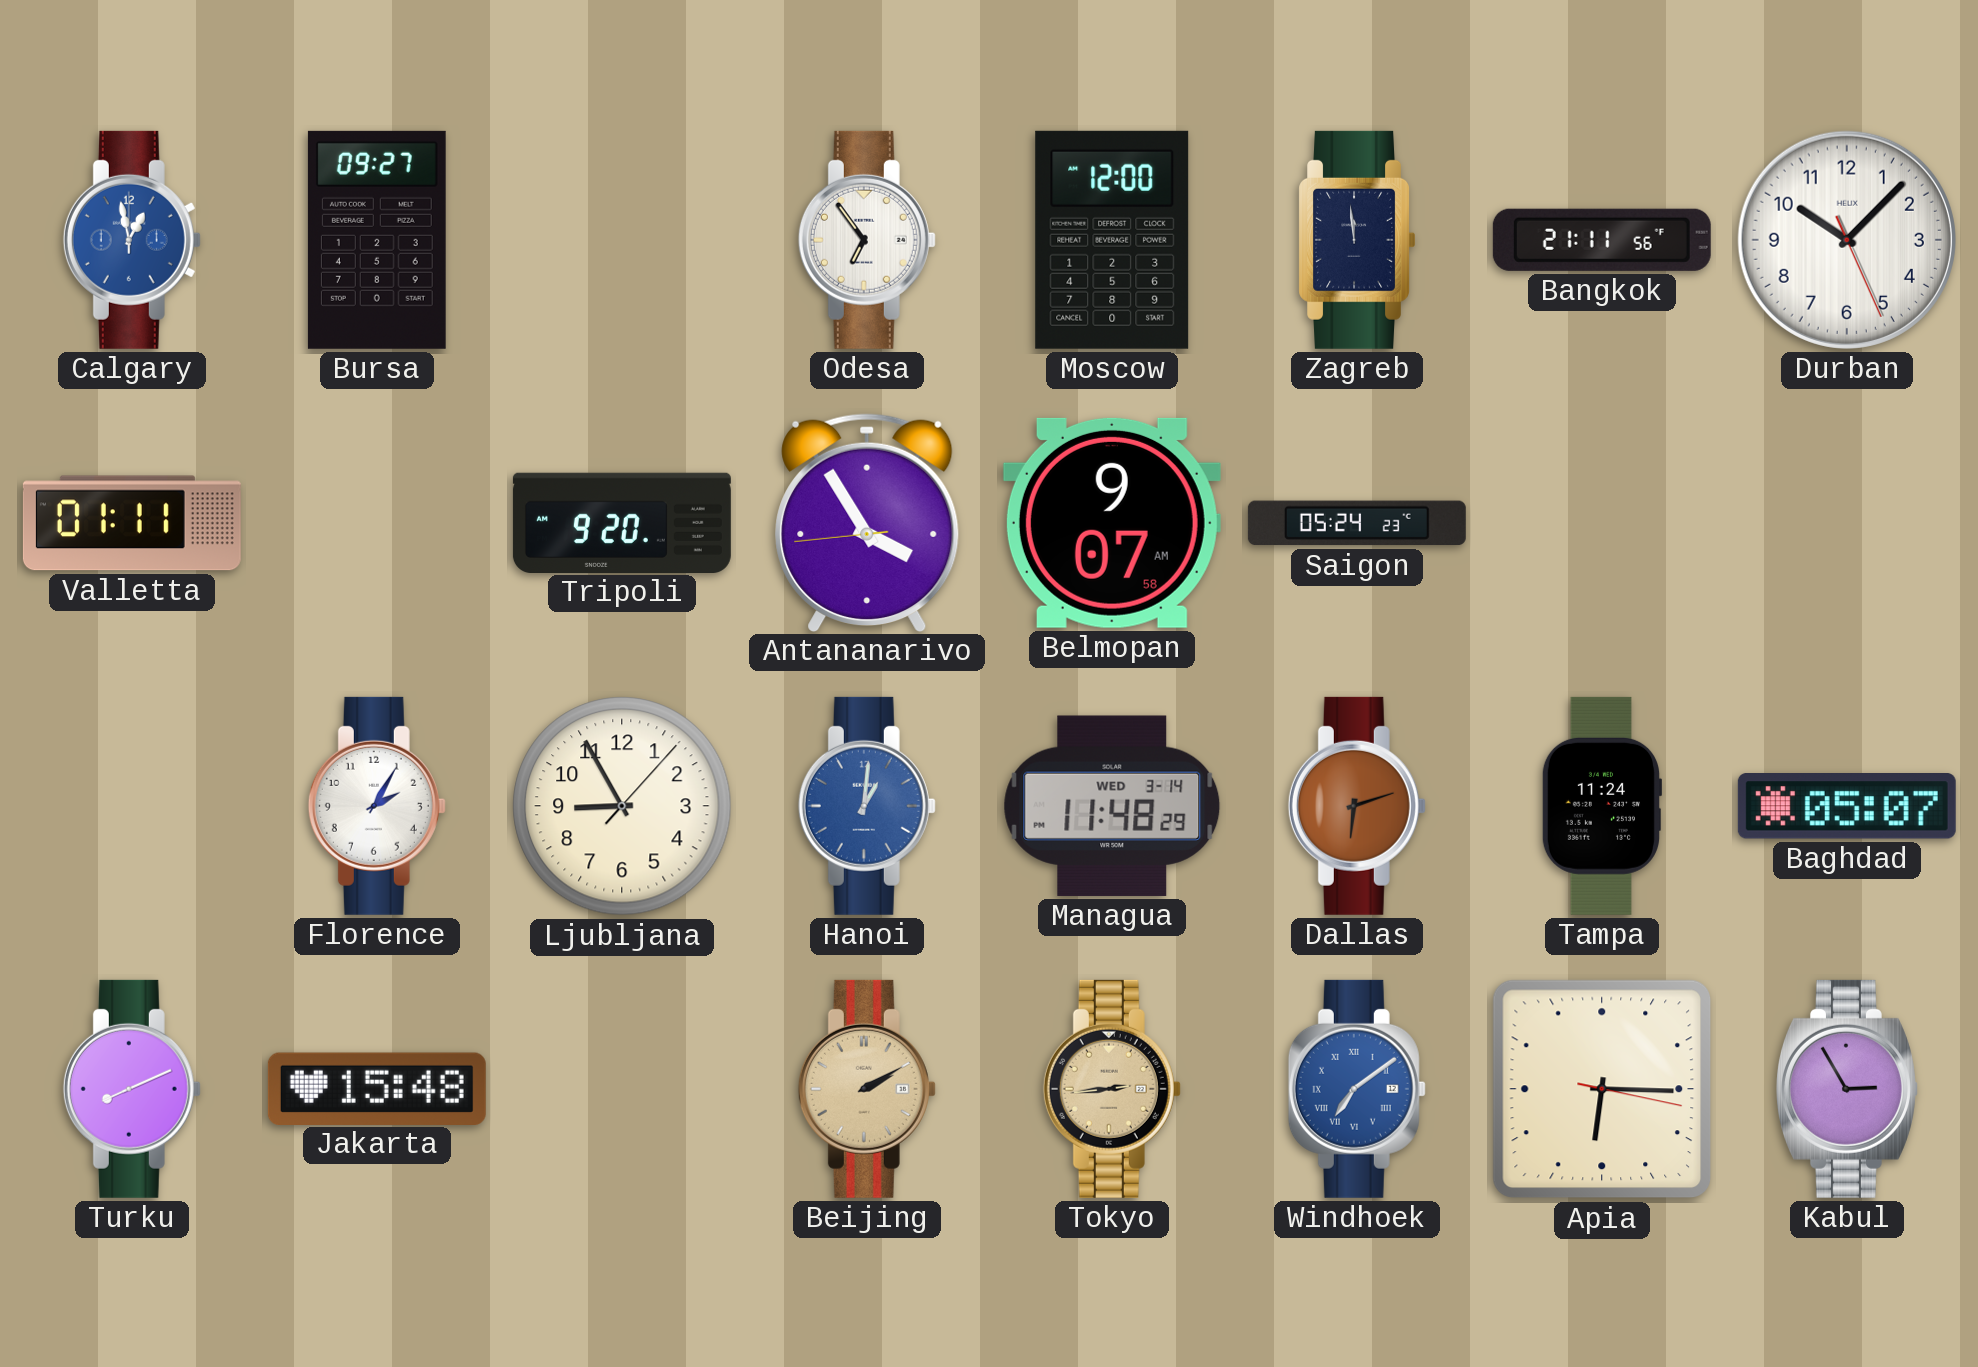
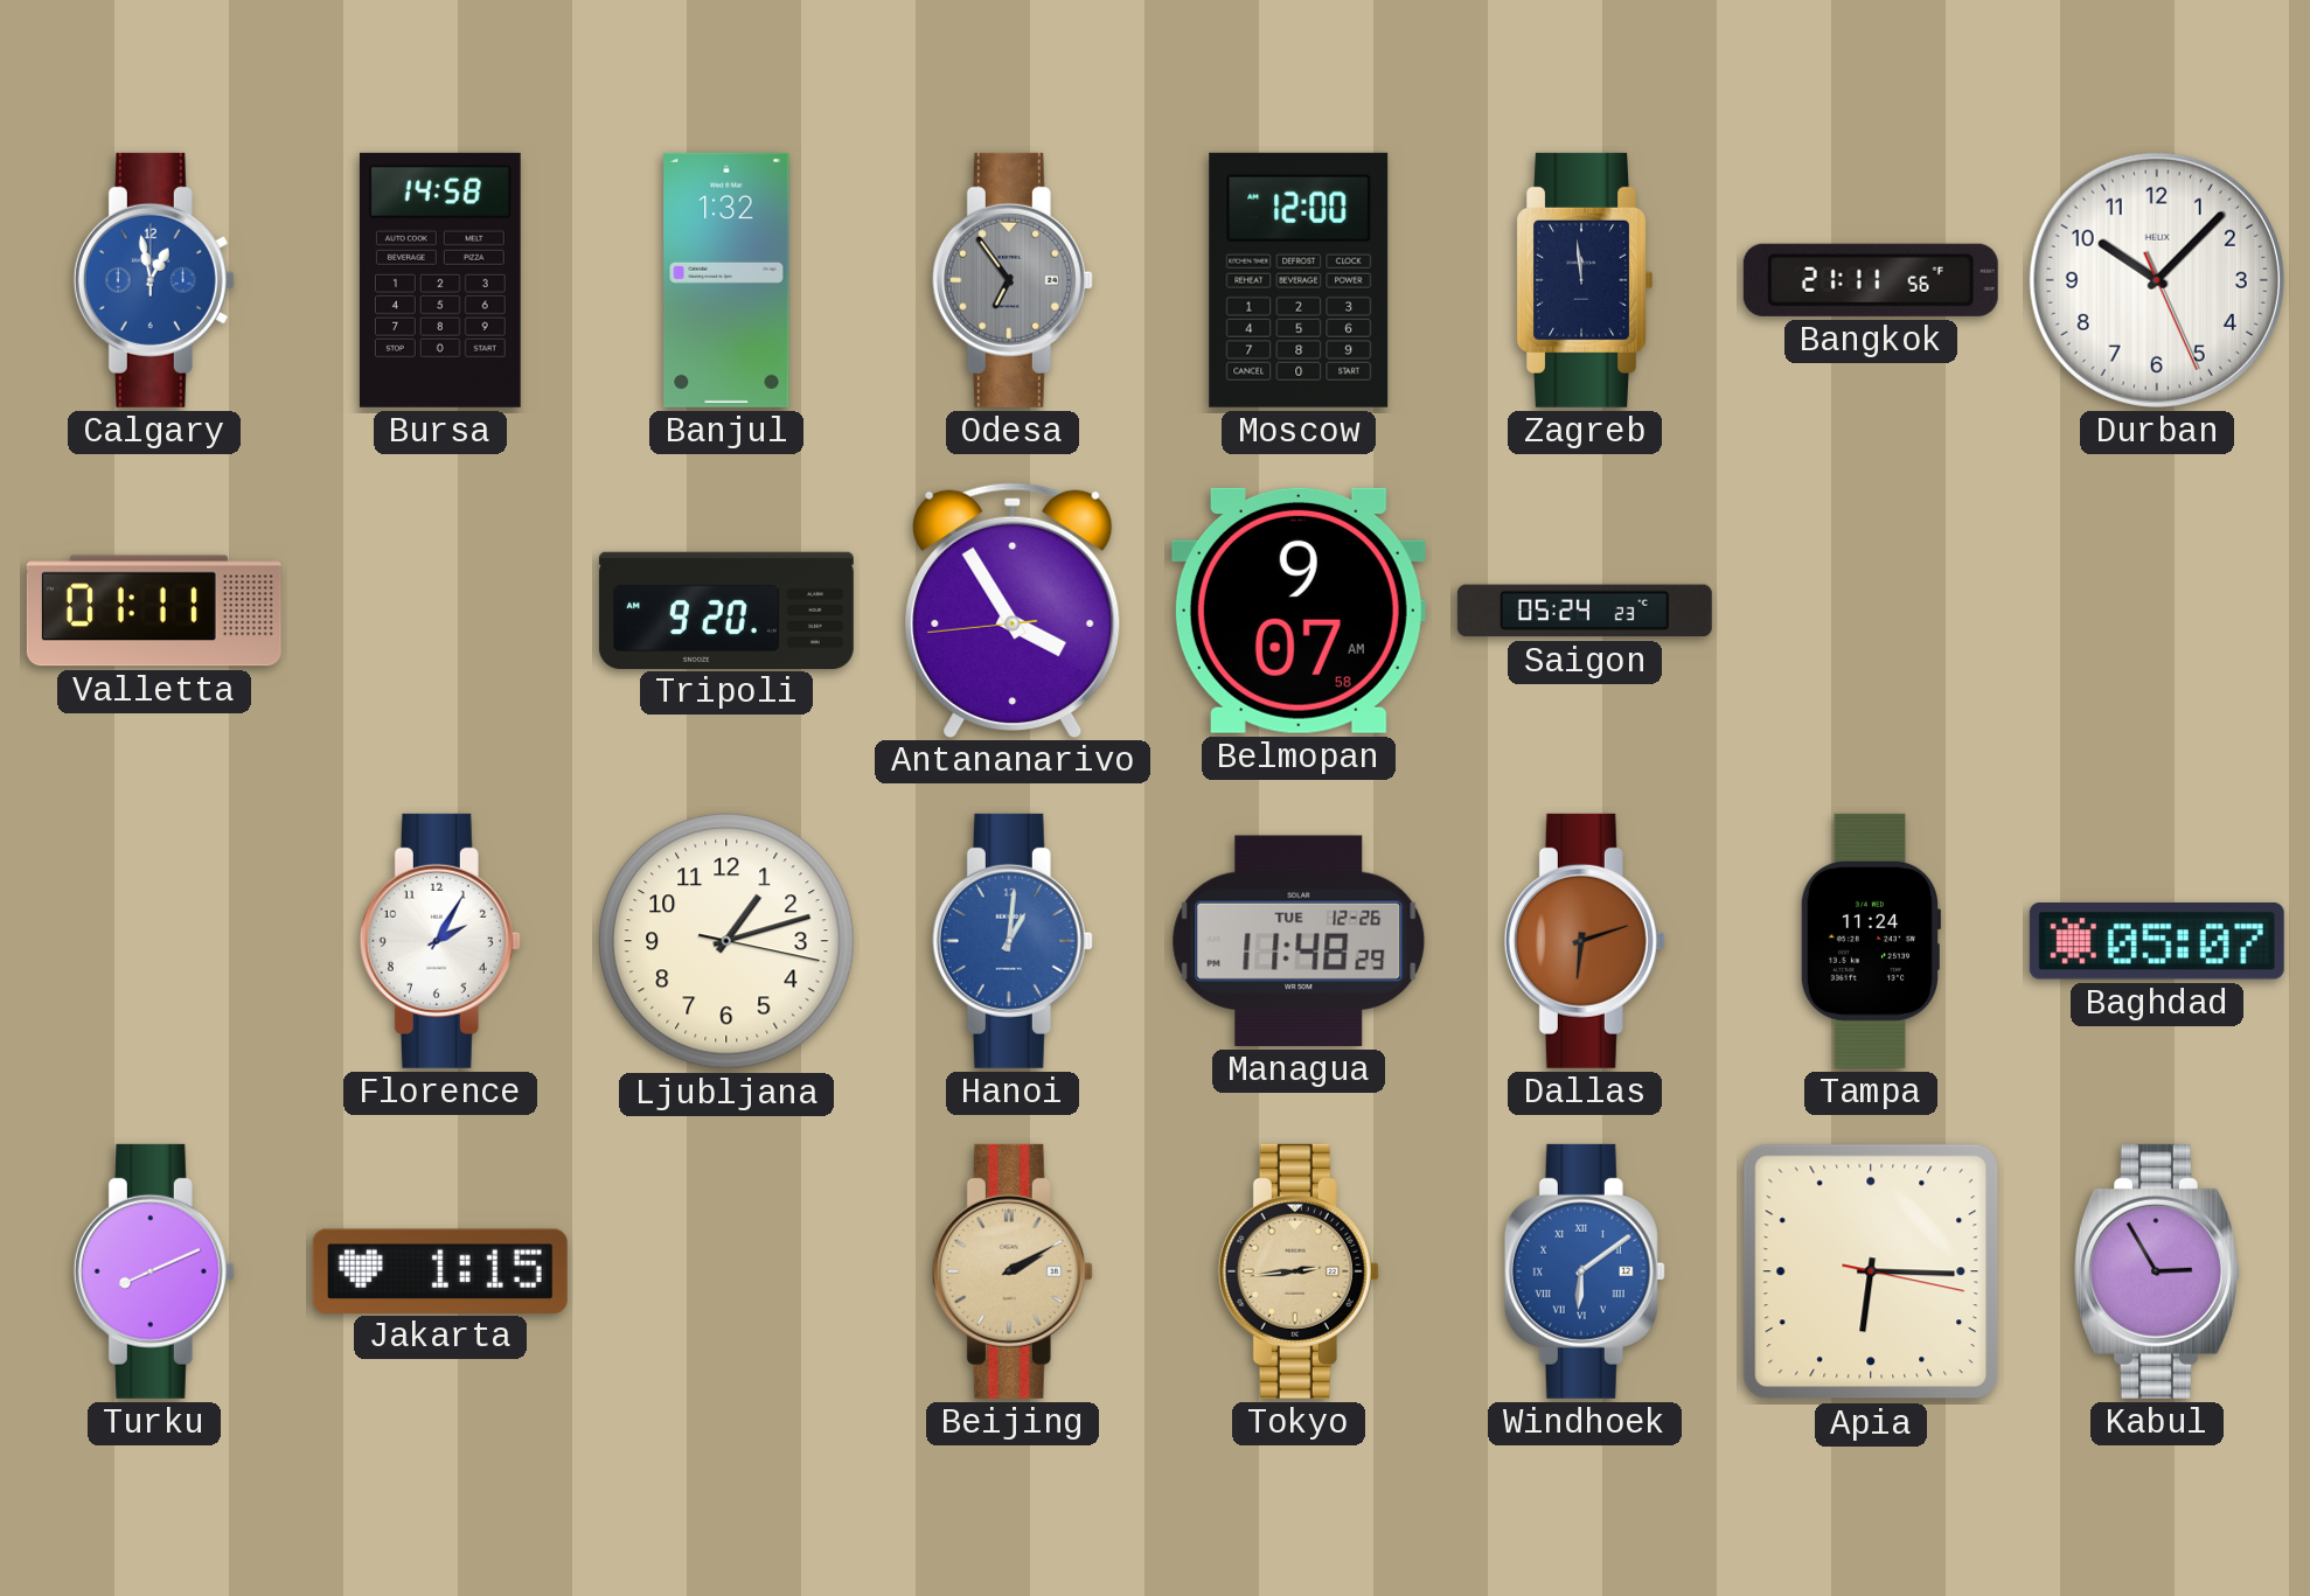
Bursa: 09:27 -> 14:58 (440, 280)
Banjul: none -> 1:32 (726, 280)
Odesa dial: white -> grey (1013, 280)
Ljubljana: 8:55 -> 1:12 (726, 941)
Managua date: WED 3-14 -> TUE 12-26 (1299, 941)
Jakarta: 15:48 -> 1:15 (440, 1270)
Windhoek: 7:09 -> 6:09 (1585, 1271)
